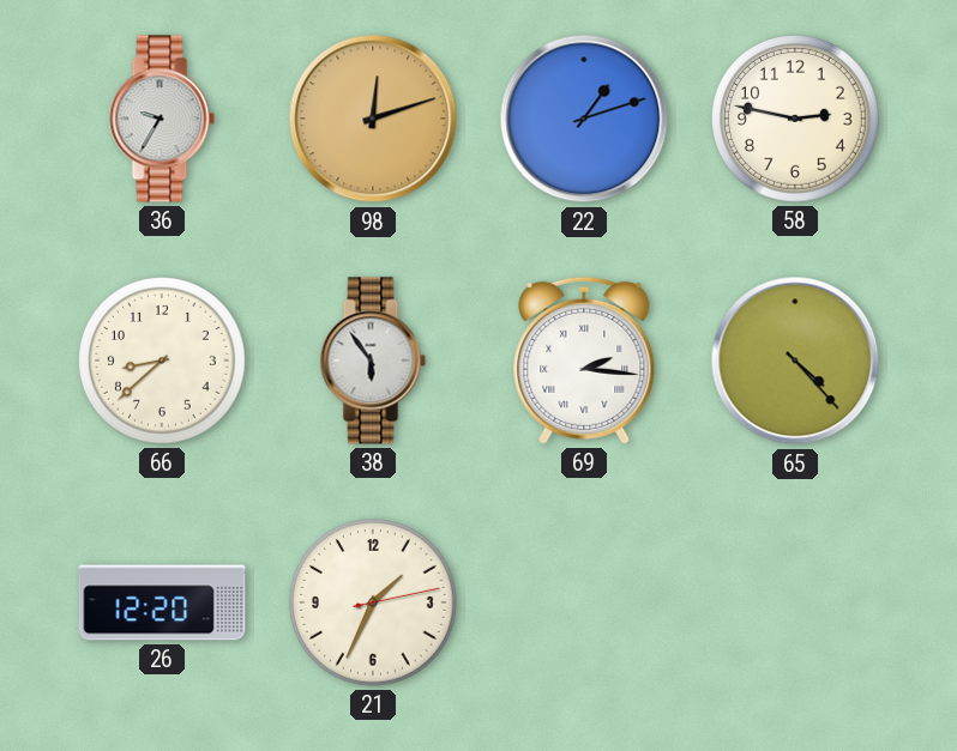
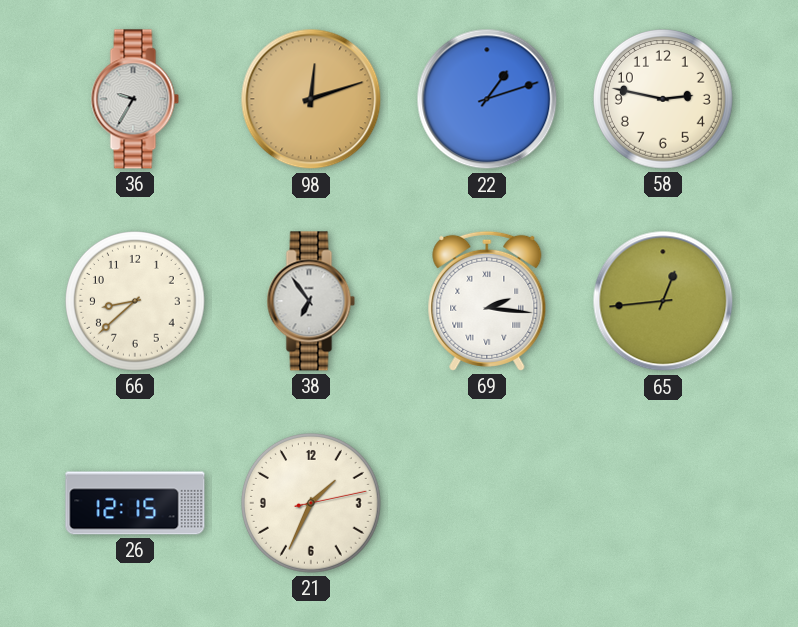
38: 5:54 -> 6:54 (311, 301)
65: 4:23 -> 12:44 (663, 301)
26: 12:20 -> 12:15 (135, 503)
